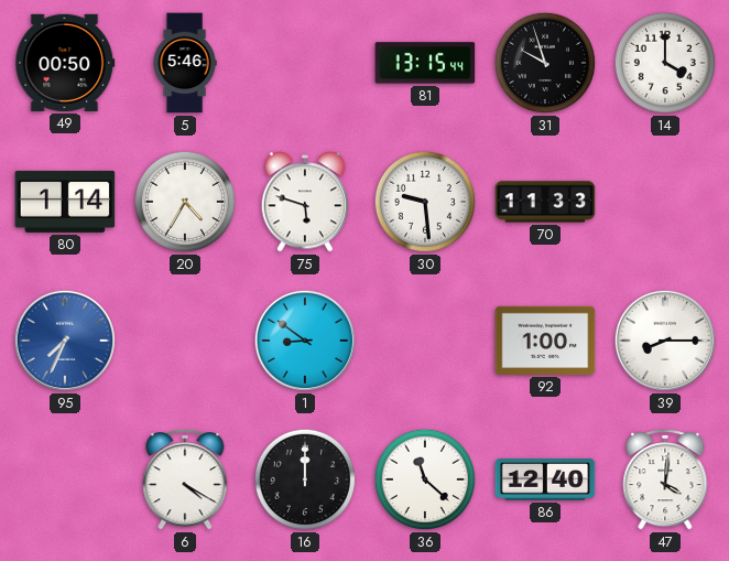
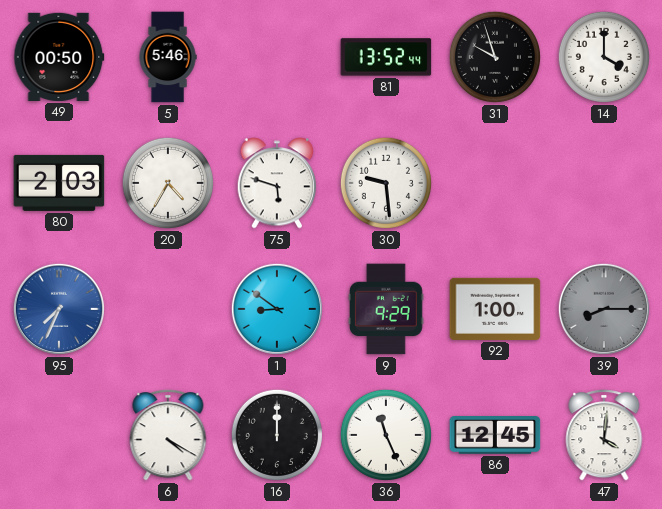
81: 13:15 -> 13:52 (386, 57)
80: 1:14 -> 2:03 (59, 183)
70: 11:33 -> none (545, 202)
9: none -> 9:29 (386, 309)
39 dial: white -> grey (604, 309)
36: 11:22 -> 11:26 (386, 435)
86: 12:40 -> 12:45 (495, 435)
